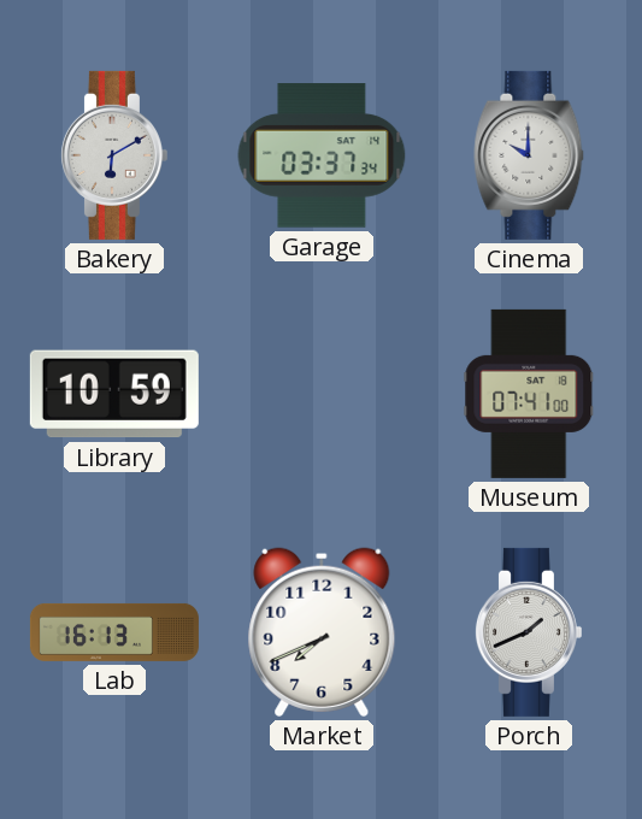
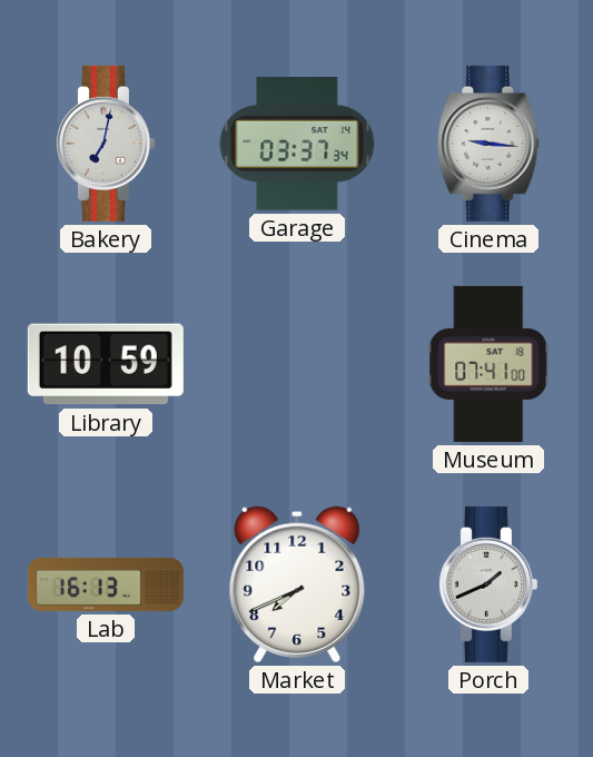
Bakery: 6:10 -> 7:02 (105, 144)
Cinema: 10:00 -> 9:16 (488, 144)
